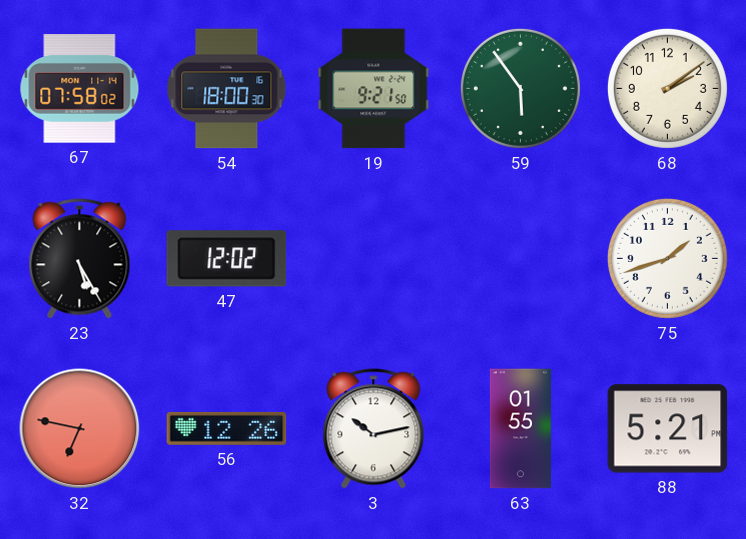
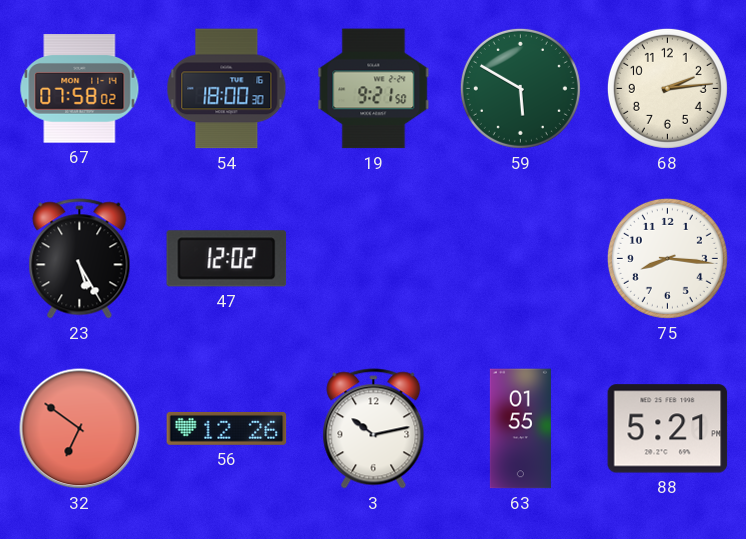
59: 5:54 -> 5:50 (520, 88)
68: 2:09 -> 2:14 (667, 88)
75: 1:42 -> 8:16 (667, 258)
32: 6:47 -> 6:51 (80, 429)
